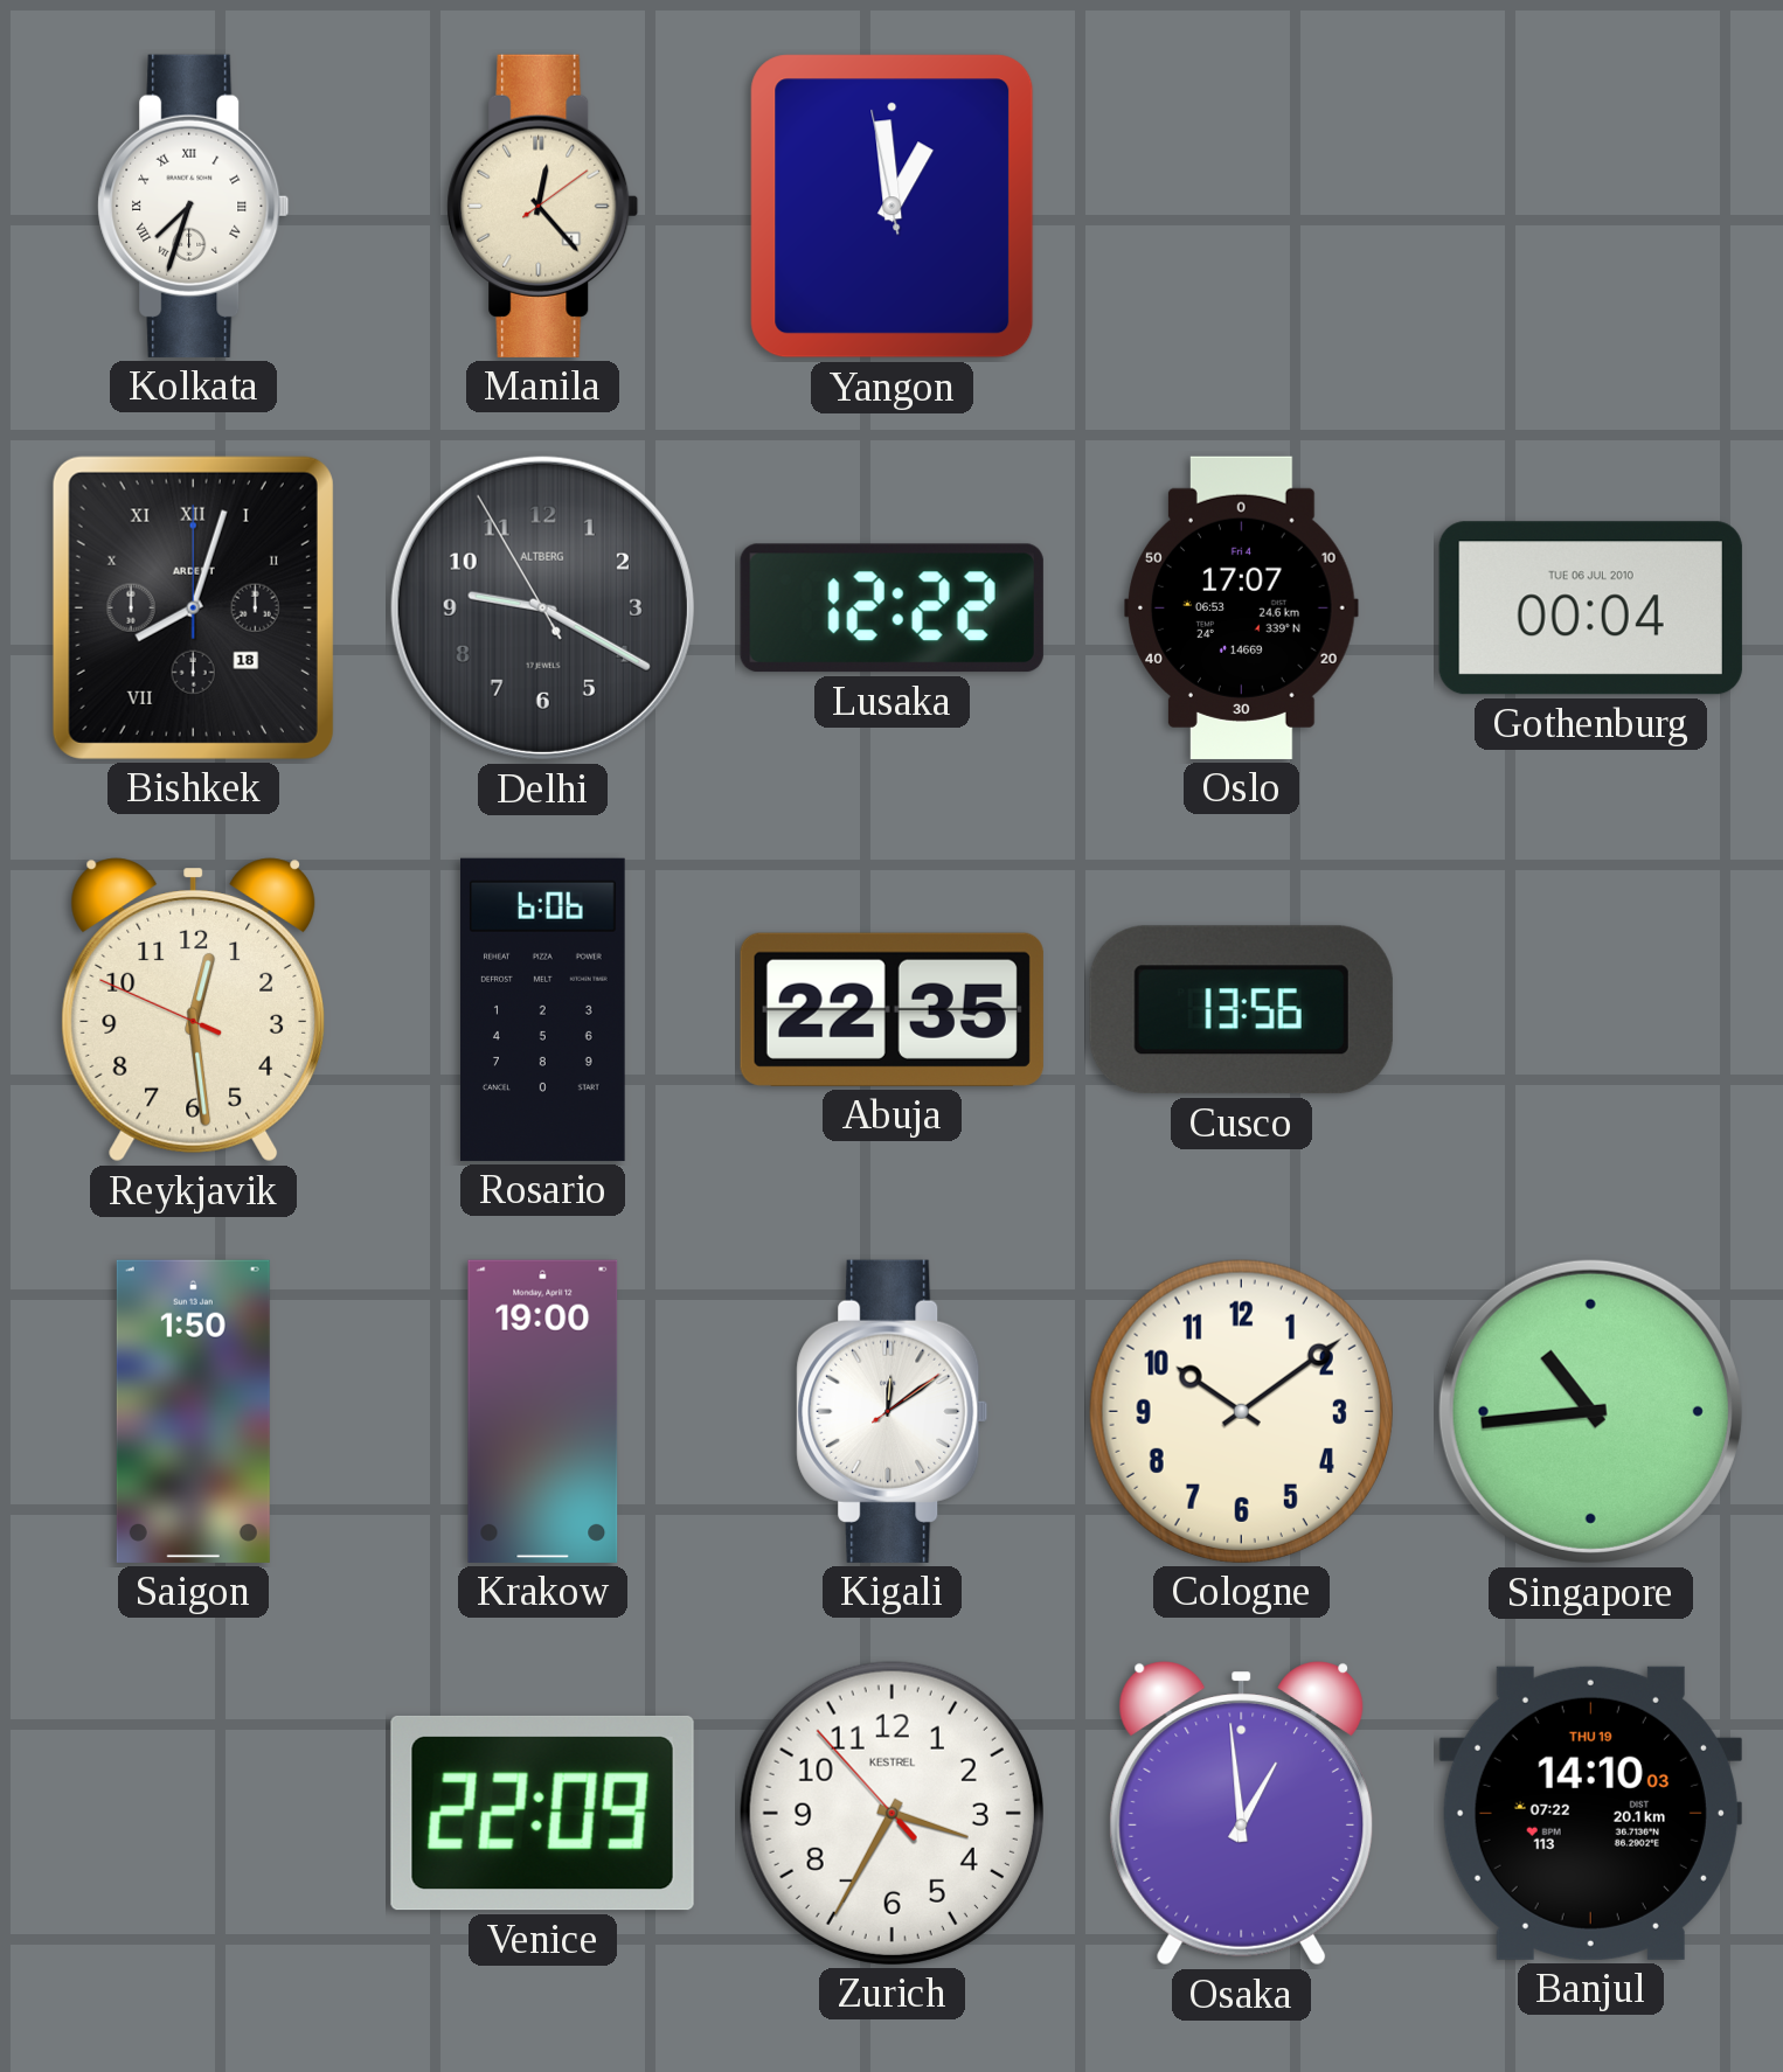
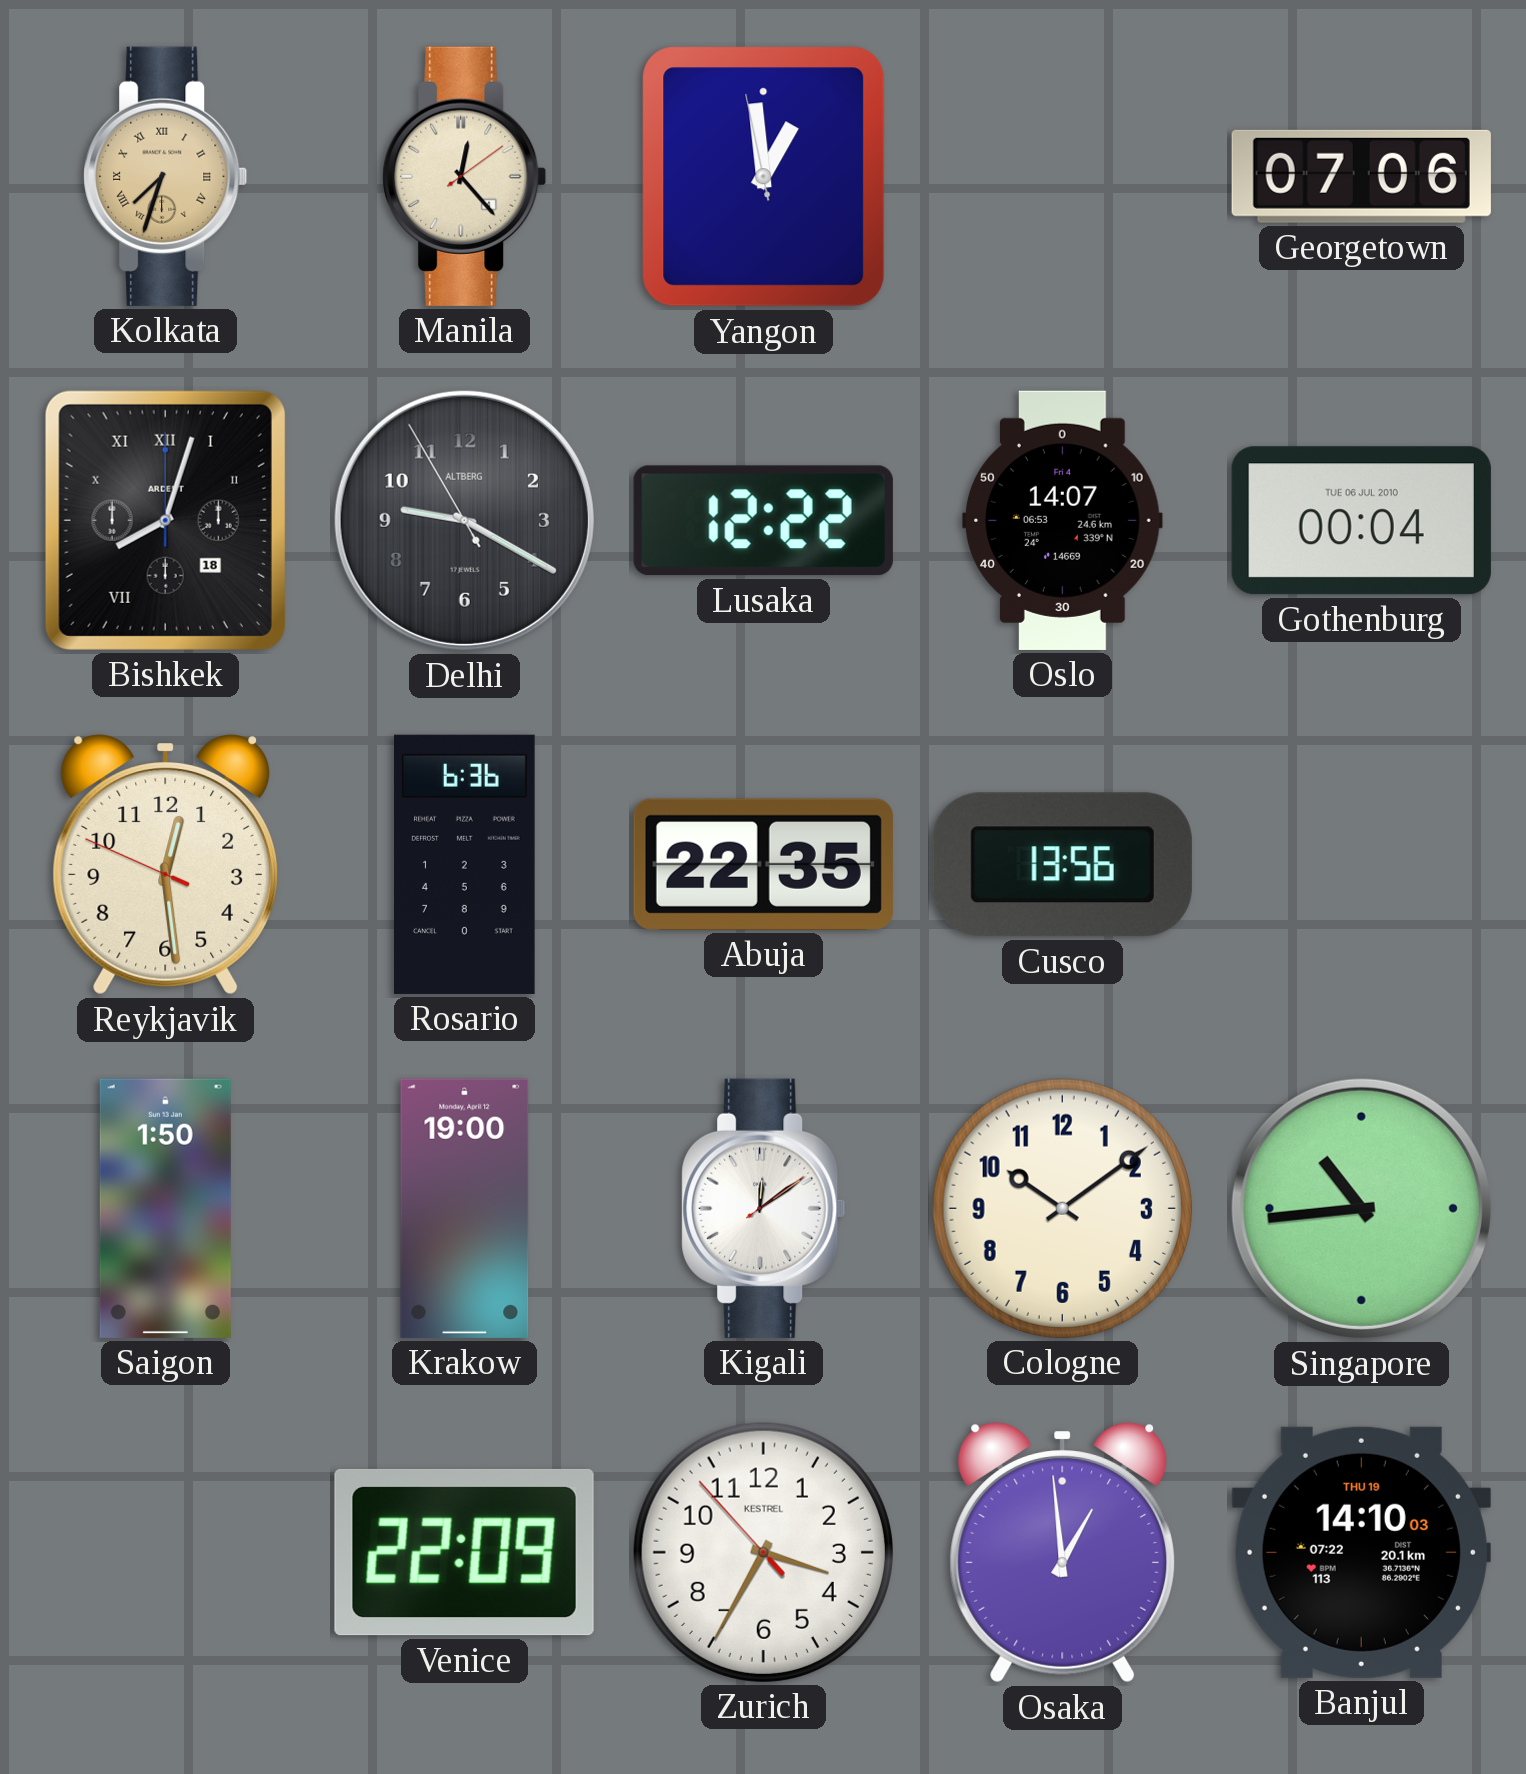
Kolkata dial: white -> champagne (166, 176)
Georgetown: none -> 07:06 (1361, 176)
Oslo: 17:07 -> 14:07 (1063, 520)
Rosario: 6:06 -> 6:36 (465, 864)
